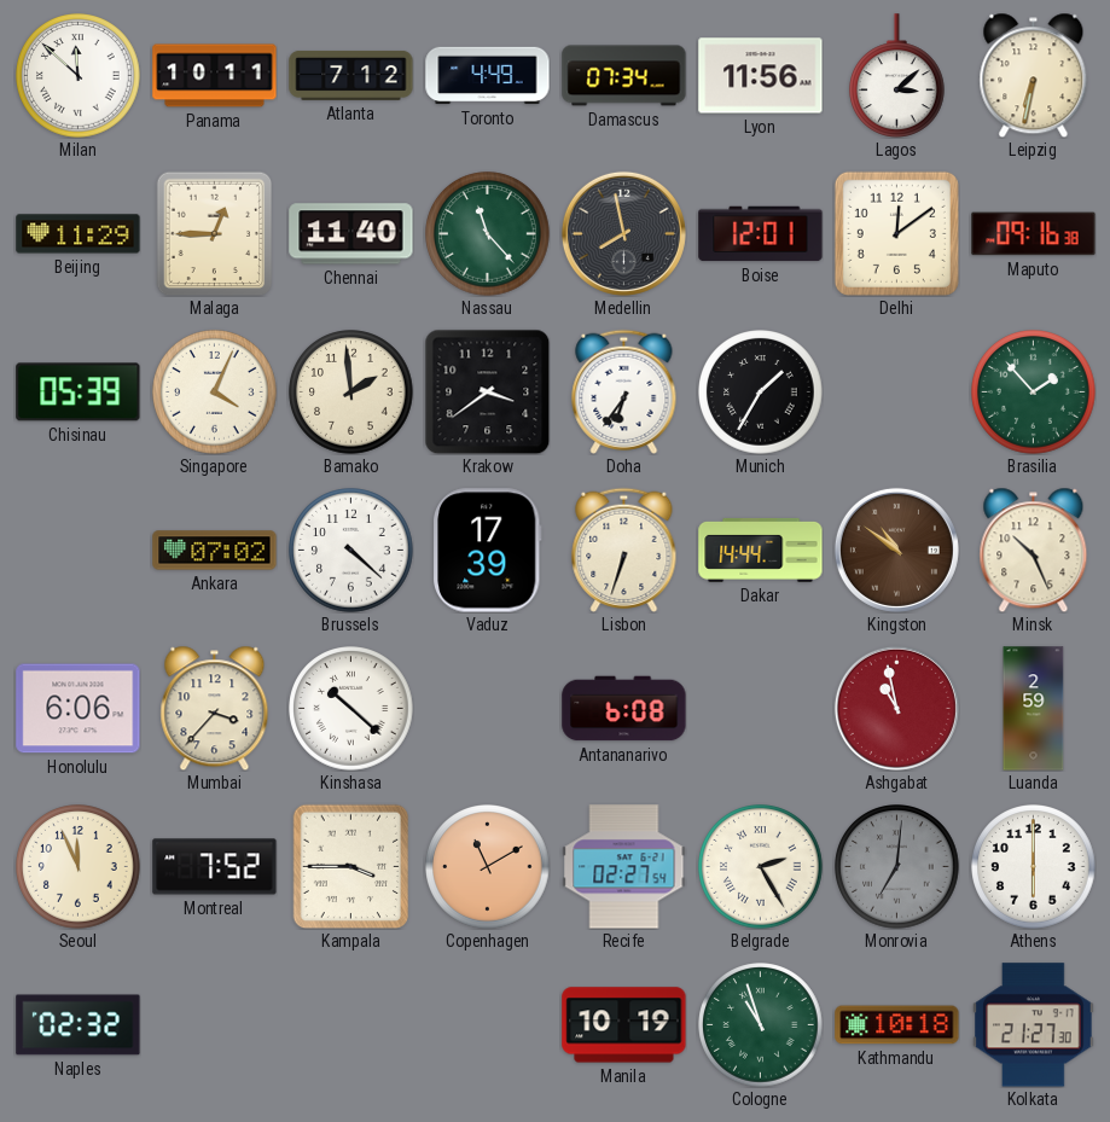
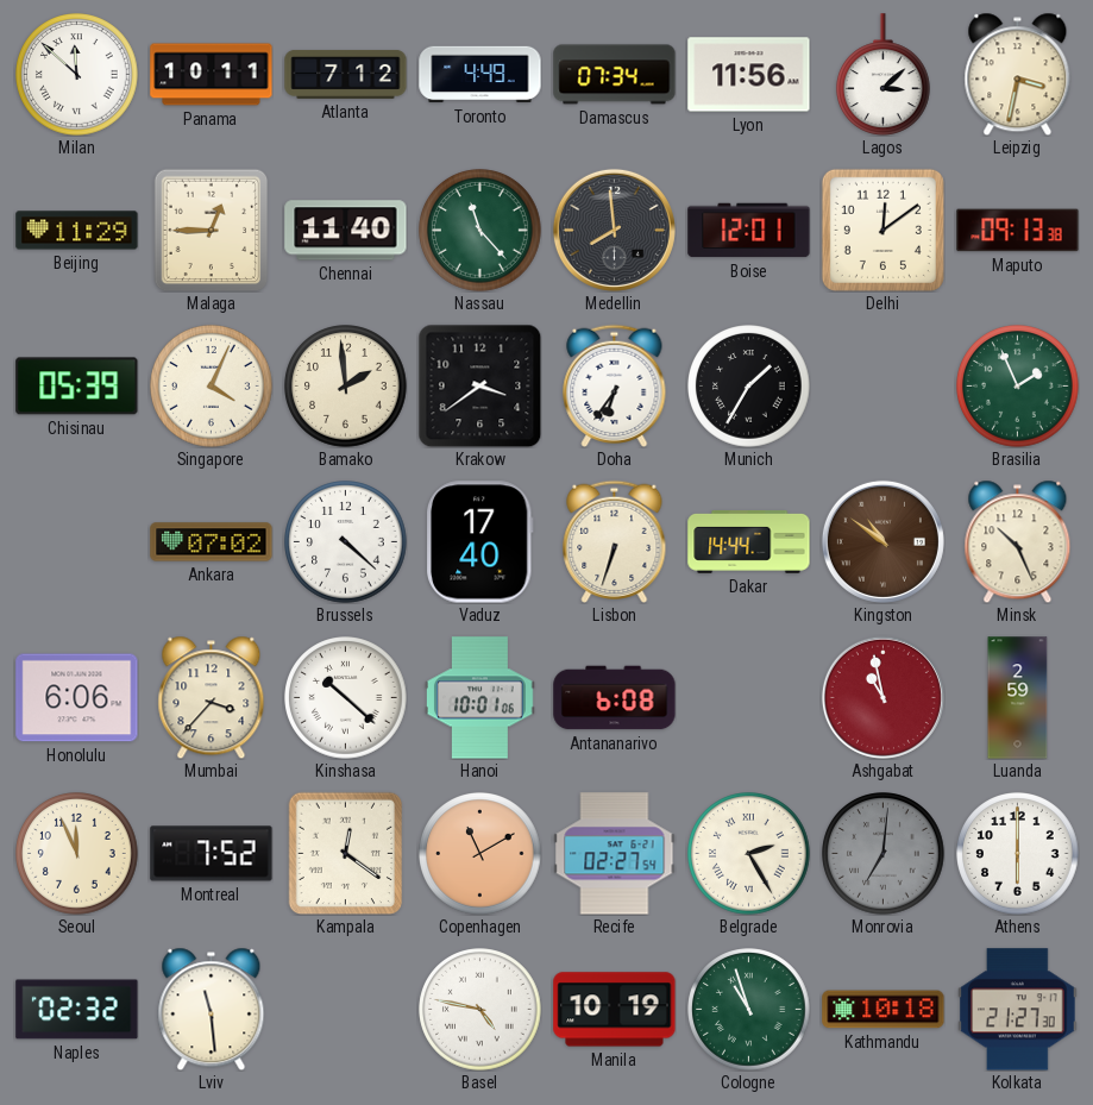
Leipzig: 6:32 -> 3:32 (1018, 74)
Medellin: 7:58 -> 7:59 (614, 230)
Maputo: 09:16 -> 09:13 (1018, 231)
Brasilia: 1:53 -> 1:56 (1018, 387)
Vaduz: 17:39 -> 17:40 (480, 542)
Hanoi: none -> 10:01 (480, 698)
Kampala: 3:45 -> 12:21 (346, 853)
Lviv: none -> 11:29 (212, 1009)
Basel: none -> 4:47 (480, 1010)
